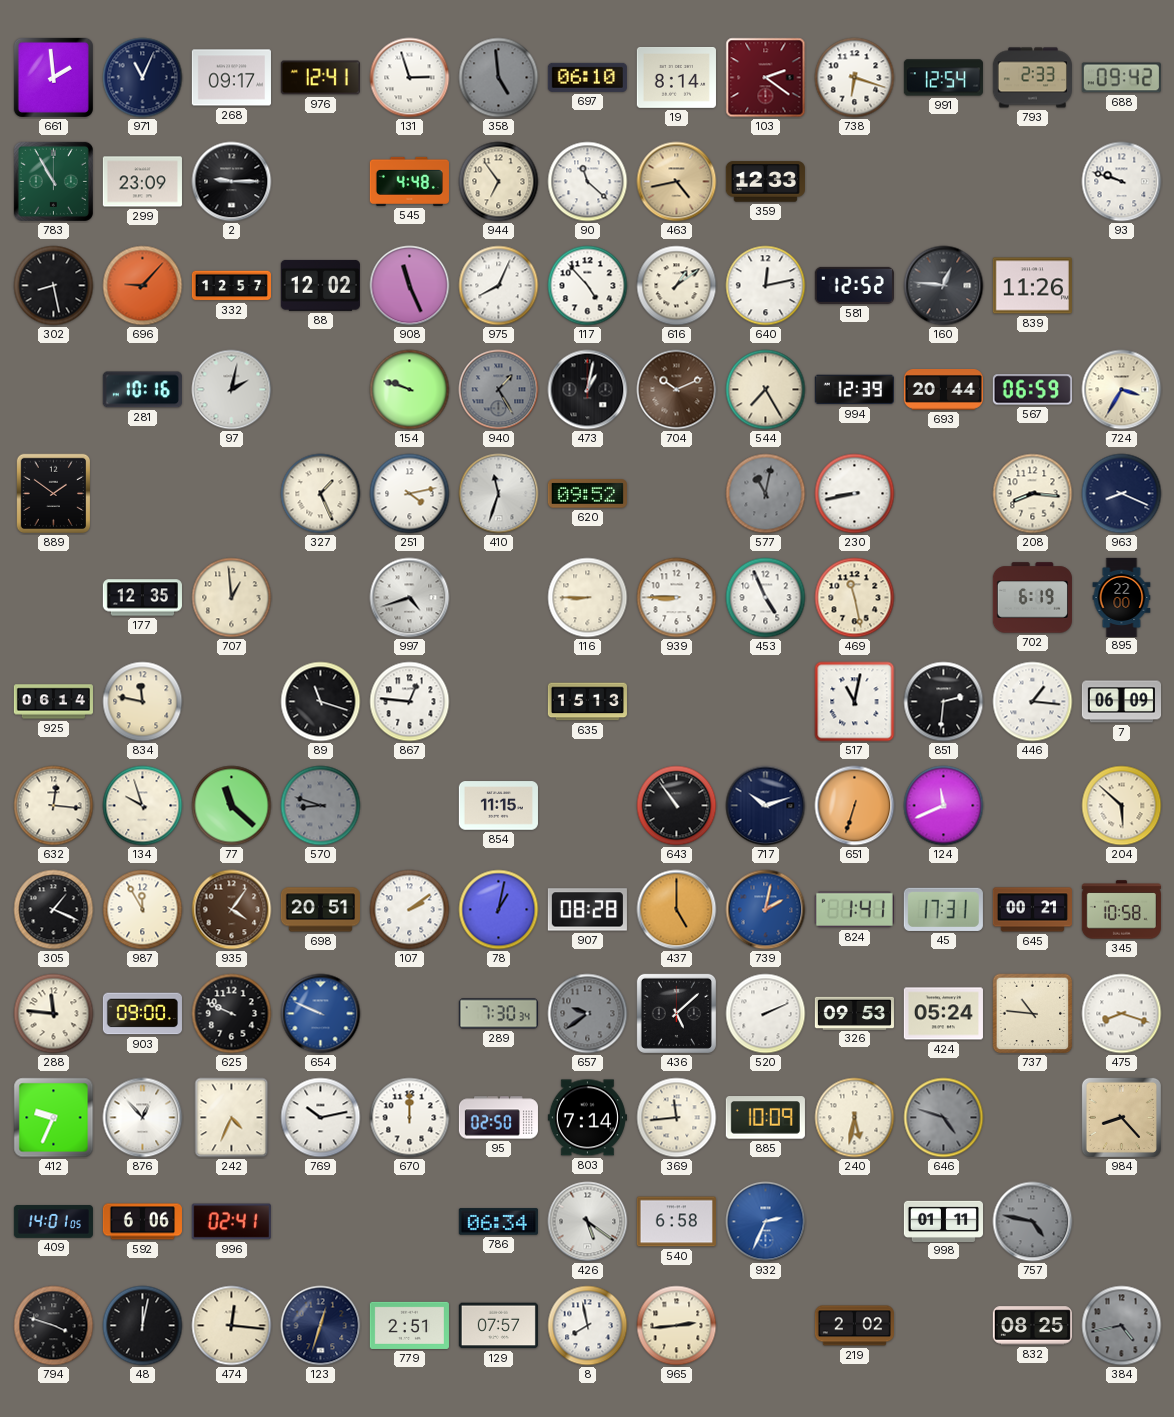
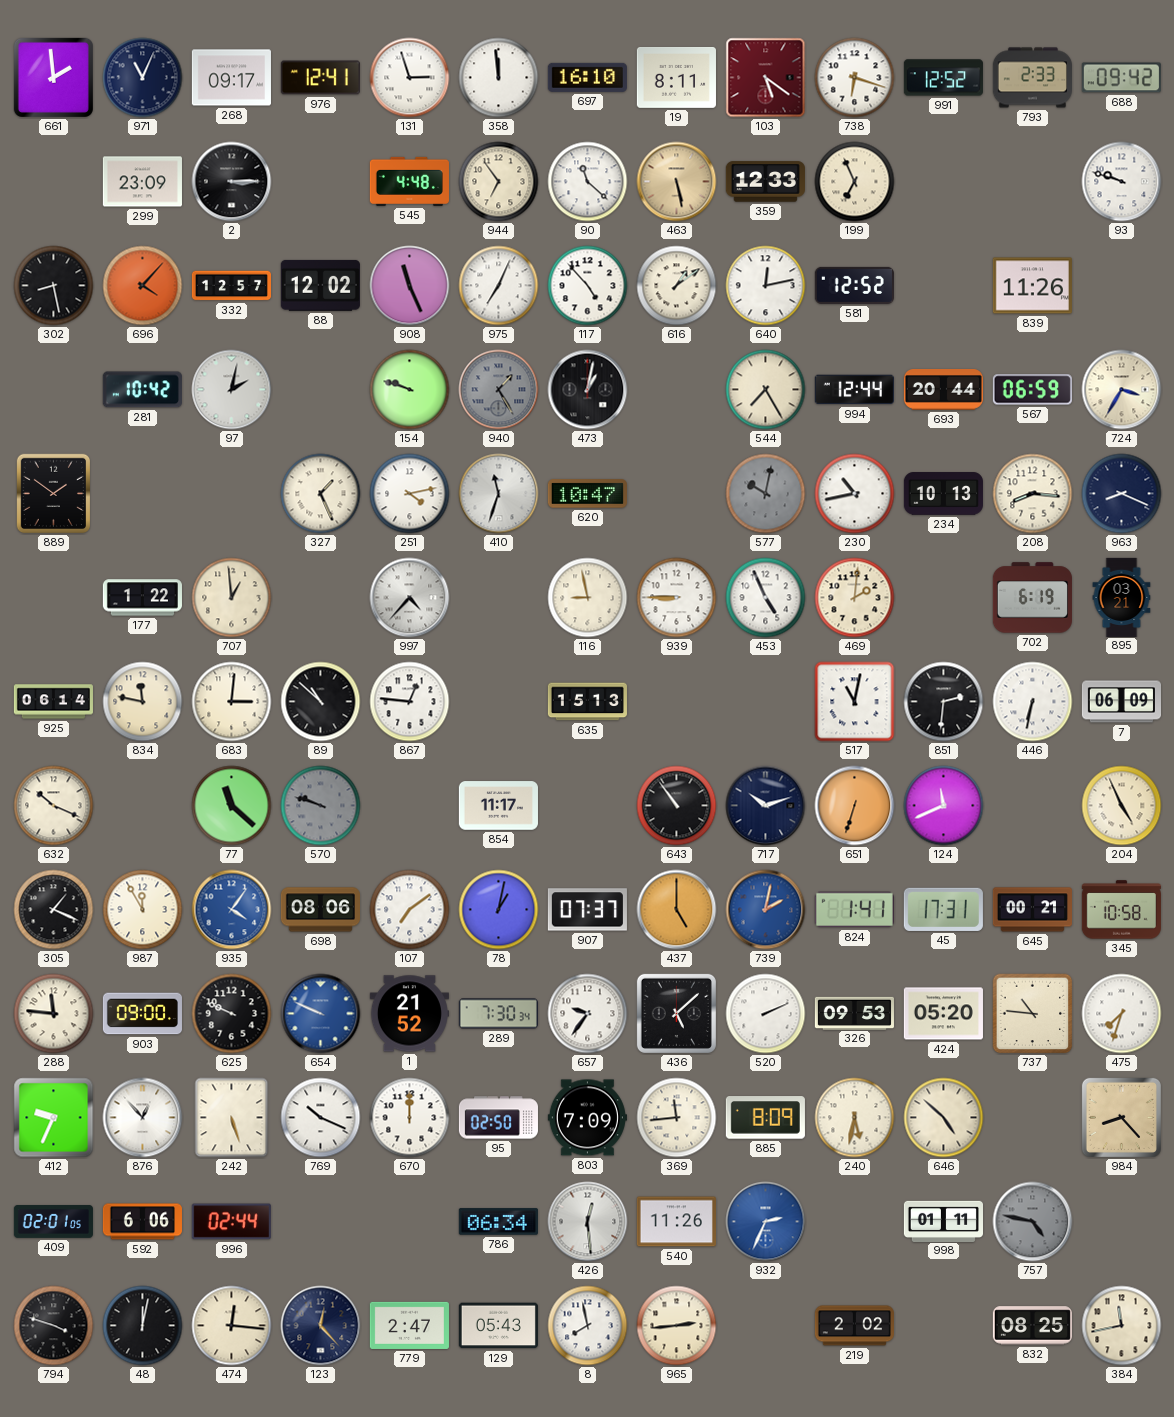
358: 4:59 -> 11:59 (499, 78)
358 dial: grey -> white (499, 78)
697: 06:10 -> 16:10 (587, 77)
19: 8:14 -> 8:11 (676, 77)
103: 2:21 -> 5:21 (766, 78)
991: 12:54 -> 12:52 (943, 78)
783: 10:55 -> none (53, 181)
2: 9:15 -> 3:15 (232, 182)
463: 4:43 -> 5:28 (677, 182)
199: none -> 6:56 (855, 182)
696: 9:07 -> 4:07 (143, 286)
975: 8:04 -> 7:04 (499, 286)
160: 12:46 -> none (944, 286)
281: 10:16 -> 10:42 (142, 390)
704: 10:11 -> none (677, 390)
994: 12:39 -> 12:44 (854, 390)
620: 09:52 -> 10:47 (587, 494)
577: 11:02 -> 10:02 (766, 494)
230: 8:43 -> 10:43 (855, 494)
234: none -> 10:13 (943, 494)
177: 12:35 -> 1:22 (142, 598)
997: 4:42 -> 4:37 (410, 598)
116: 8:45 -> 8:58 (588, 598)
469: 11:28 -> 2:01 (855, 598)
895: 22:00 -> 03:21 (1122, 597)
683: none -> 3:01 (232, 702)
89: 11:18 -> 10:52 (321, 702)
446: 1:16 -> 6:32 (1033, 702)
632: 12:16 -> 10:19 (54, 806)
134: 9:57 -> none (143, 806)
570: 8:48 -> 9:48 (321, 806)
854: 11:15 -> 11:17 (498, 806)
204: 5:52 -> 4:56 (1122, 806)
935 dial: brown -> blue (232, 910)
698: 20:51 -> 08:06 (320, 910)
107: 2:09 -> 7:09 (410, 910)
907: 08:28 -> 07:37 (587, 910)
1: none -> 21:52 (409, 1014)
657: 9:39 -> 9:36 (588, 1014)
657 dial: grey -> white (588, 1014)
424: 05:24 -> 05:20 (943, 1014)
475: 8:18 -> 7:33 (1122, 1014)
242: 4:34 -> 5:27 (232, 1118)
769: 10:13 -> 10:19 (321, 1118)
803: 7:14 -> 7:09 (587, 1118)
885: 10:09 -> 8:09 (765, 1118)
646: 4:48 -> 4:52 (944, 1118)
646 dial: grey -> cream (944, 1118)
409: 14:01 -> 02:01 (53, 1222)
996: 02:41 -> 02:44 (231, 1222)
426: 5:21 -> 12:29 (588, 1222)
540: 6:58 -> 11:26 (676, 1222)
123: 12:33 -> 12:23 (321, 1326)
779: 2:51 -> 2:47 (409, 1325)
129: 07:57 -> 05:43 (498, 1326)
384: 4:43 -> 11:43 (1122, 1326)
384 dial: grey -> cream (1122, 1326)
